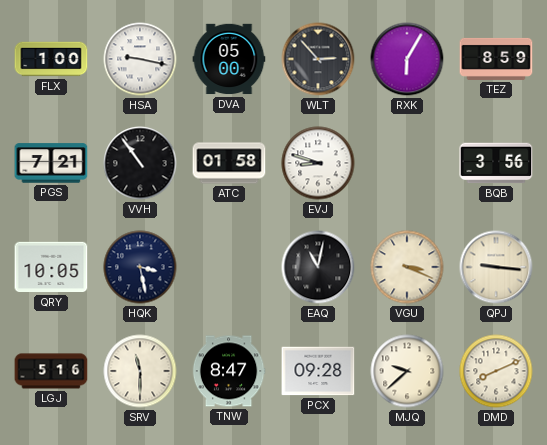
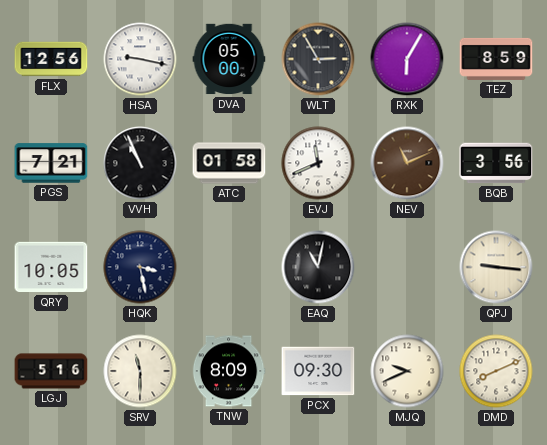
FLX: 1:00 -> 12:56 (51, 59)
WLT: 2:53 -> 2:55 (318, 59)
VVH: 10:54 -> 10:56 (140, 163)
EVJ: 8:48 -> 11:41 (318, 163)
NEV: none -> 11:11 (407, 163)
VGU: 3:19 -> none (407, 267)
TNW: 8:47 -> 8:09 (229, 371)
PCX: 09:28 -> 09:30 (318, 371)
MJQ: 9:38 -> 9:41 (407, 371)
